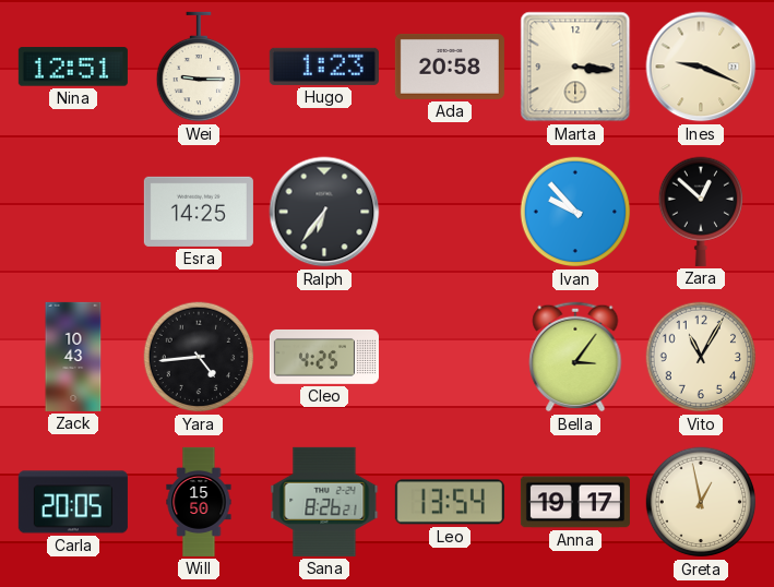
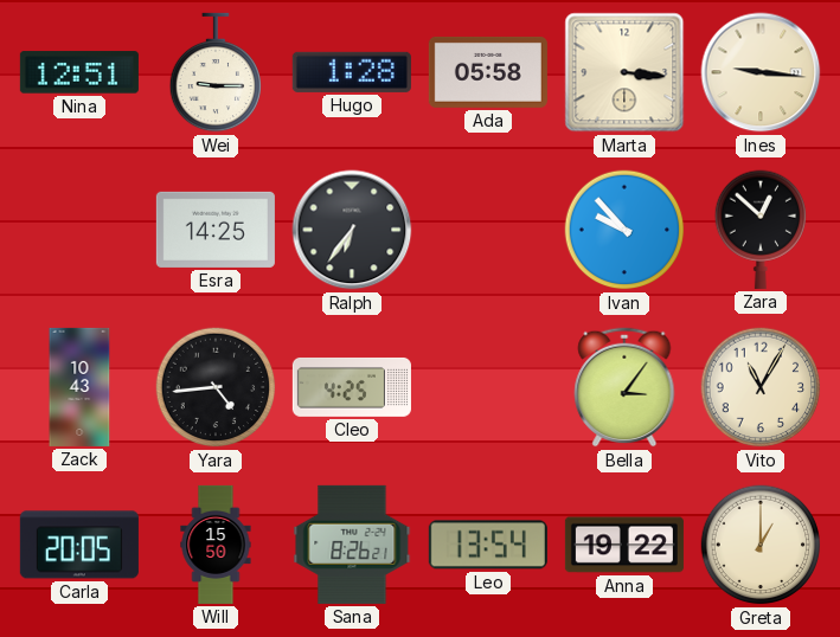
Hugo: 1:23 -> 1:28 (352, 72)
Ada: 20:58 -> 05:58 (488, 72)
Ines: 9:19 -> 9:16 (761, 72)
Anna: 19:17 -> 19:22 (624, 545)
Greta: 12:58 -> 1:00 (761, 545)
